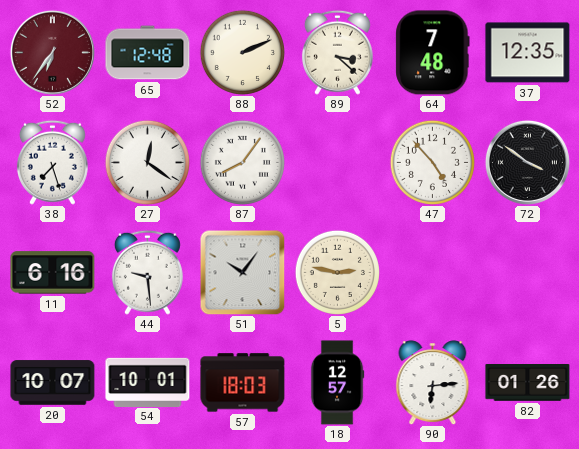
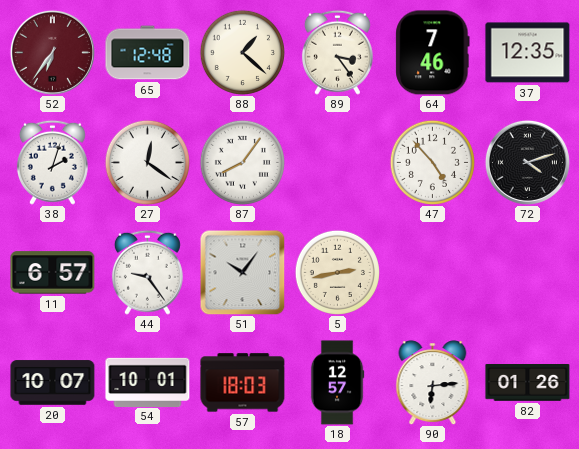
88: 2:11 -> 1:22 (242, 52)
89: 3:22 -> 3:24 (337, 52)
64: 7:48 -> 7:46 (433, 53)
38: 7:27 -> 2:03 (52, 162)
72: 3:51 -> 4:12 (527, 162)
11: 6:16 -> 6:57 (53, 273)
44: 9:29 -> 9:24 (147, 272)
5: 2:47 -> 2:43 (337, 272)
